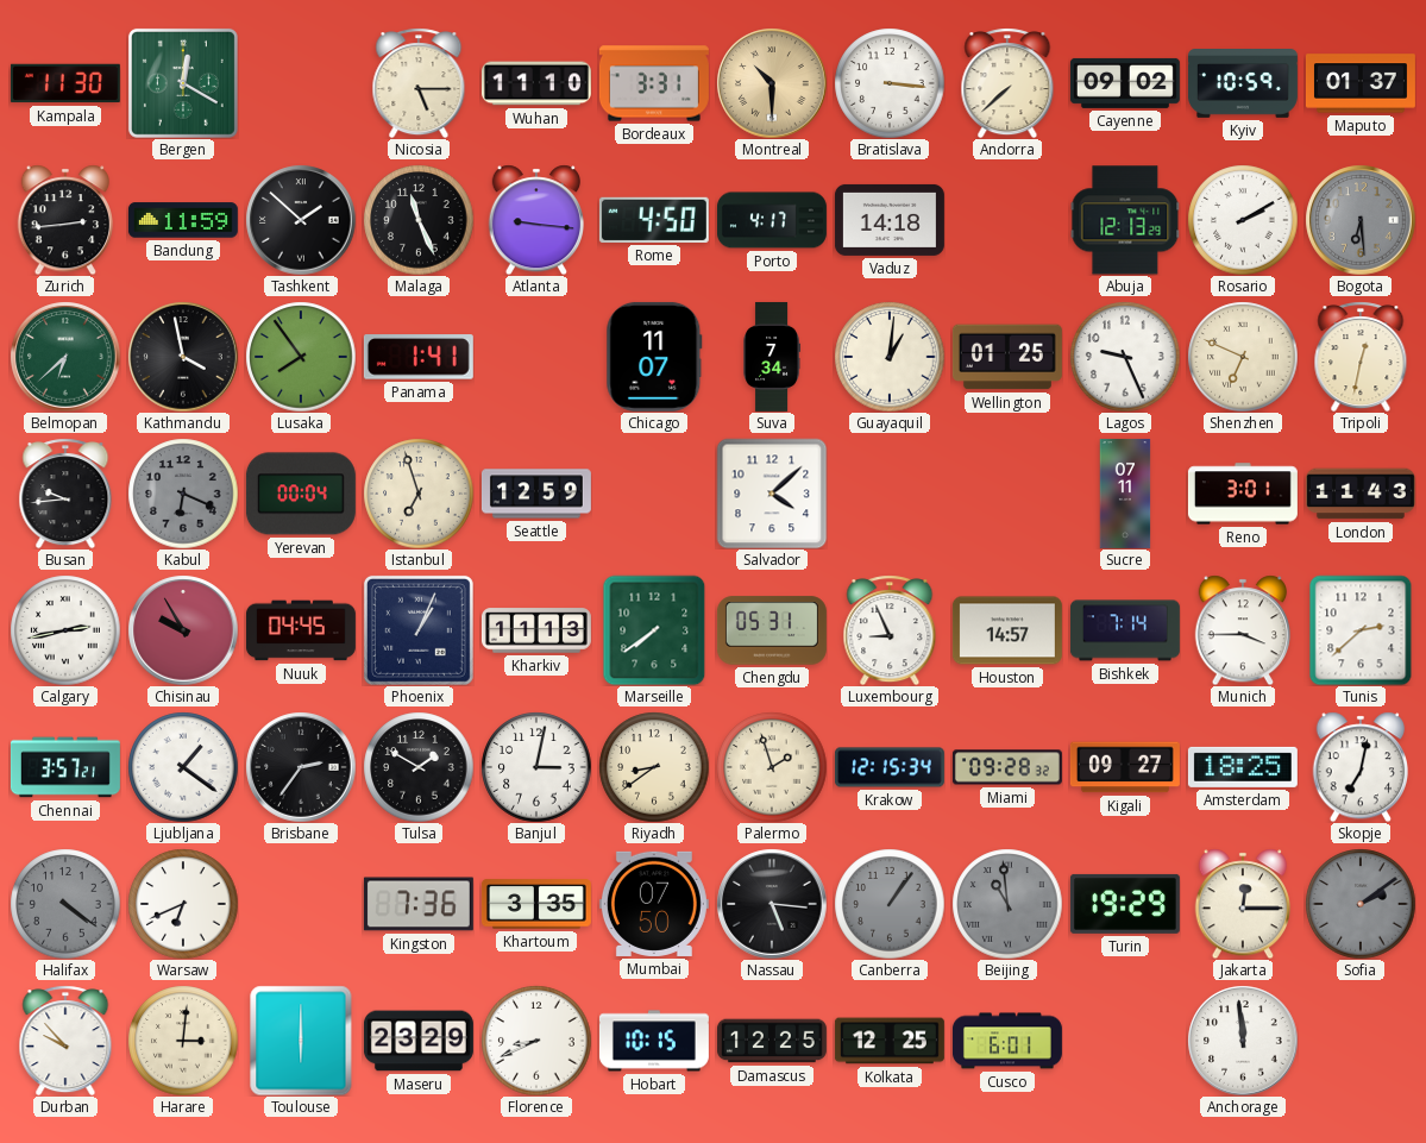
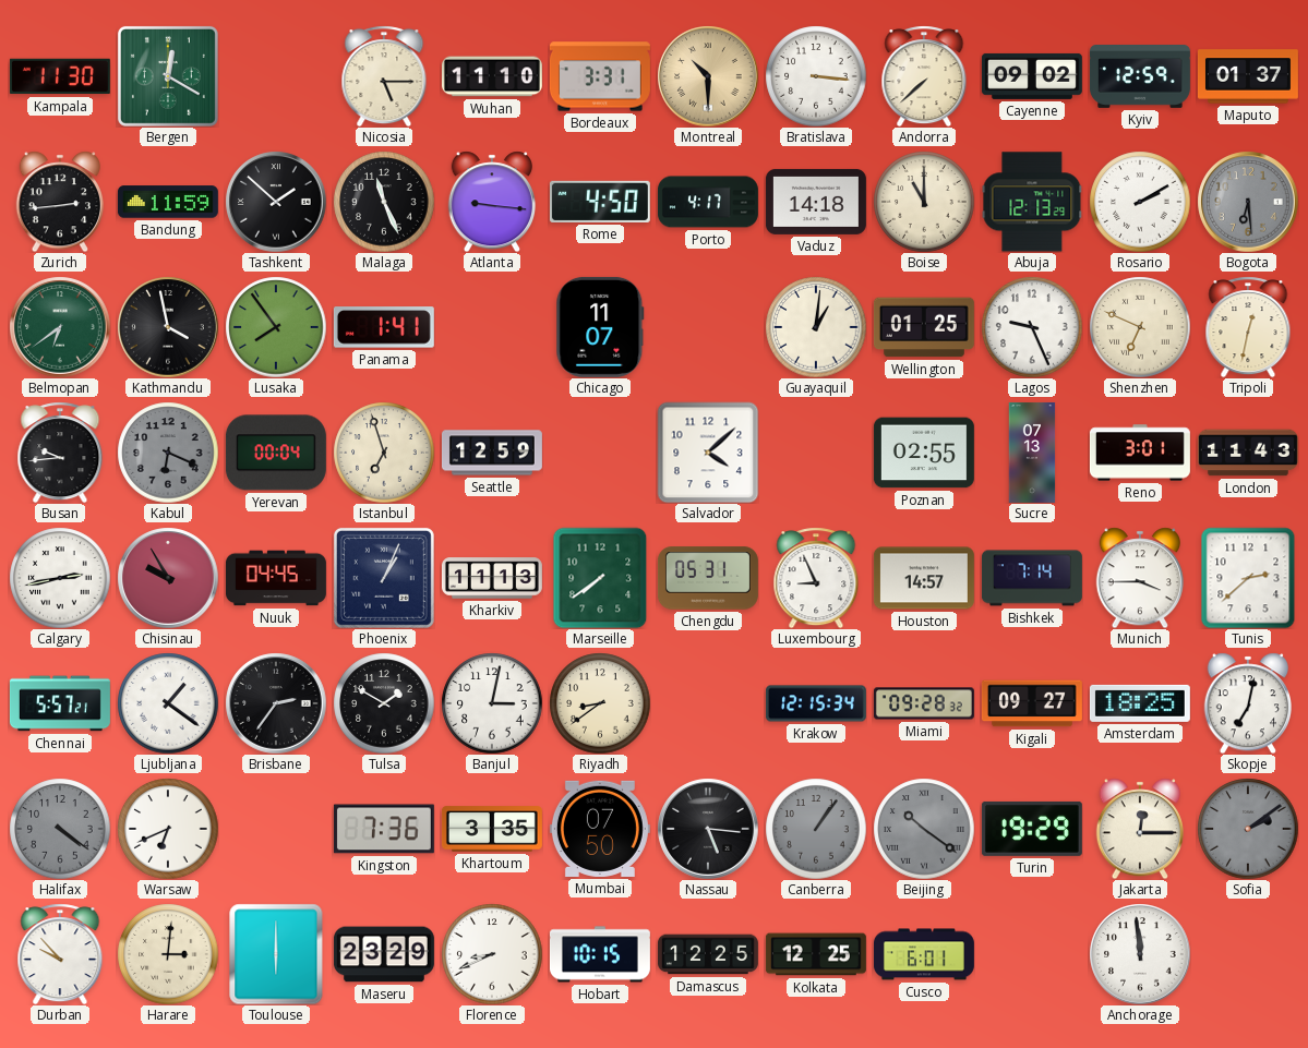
Kyiv: 10:59 -> 12:59 (1140, 77)
Boise: none -> 11:00 (924, 202)
Belmopan: 6:38 -> 6:39 (60, 327)
Suva: 7:34 -> none (771, 357)
Poznan: none -> 02:55 (924, 453)
Sucre: 07:11 -> 07:13 (1032, 453)
Chennai: 3:57 -> 5:57 (60, 703)
Palermo: 1:57 -> none (772, 767)
Beijing: 10:59 -> 10:21 (924, 829)
